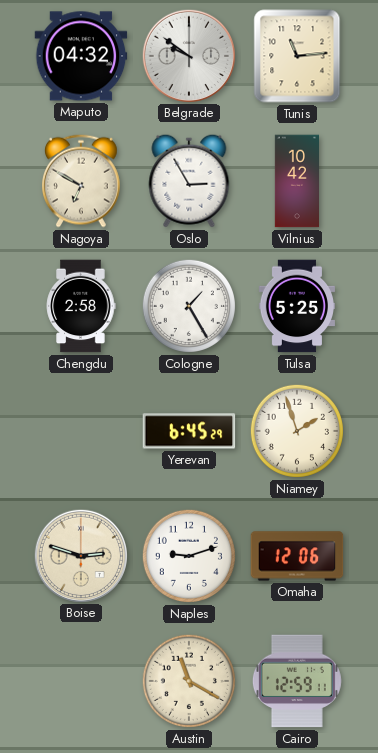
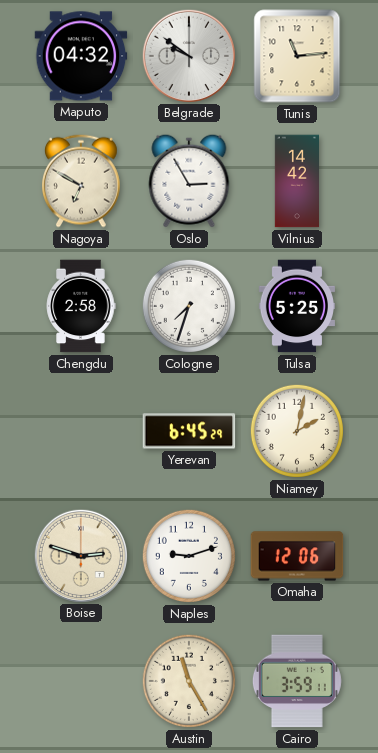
Vilnius: 10:42 -> 14:42 (296, 181)
Cologne: 1:25 -> 7:33 (189, 306)
Niamey: 1:57 -> 2:02 (297, 431)
Austin: 11:20 -> 11:25 (189, 681)
Cairo: 12:59 -> 3:59 (297, 681)
